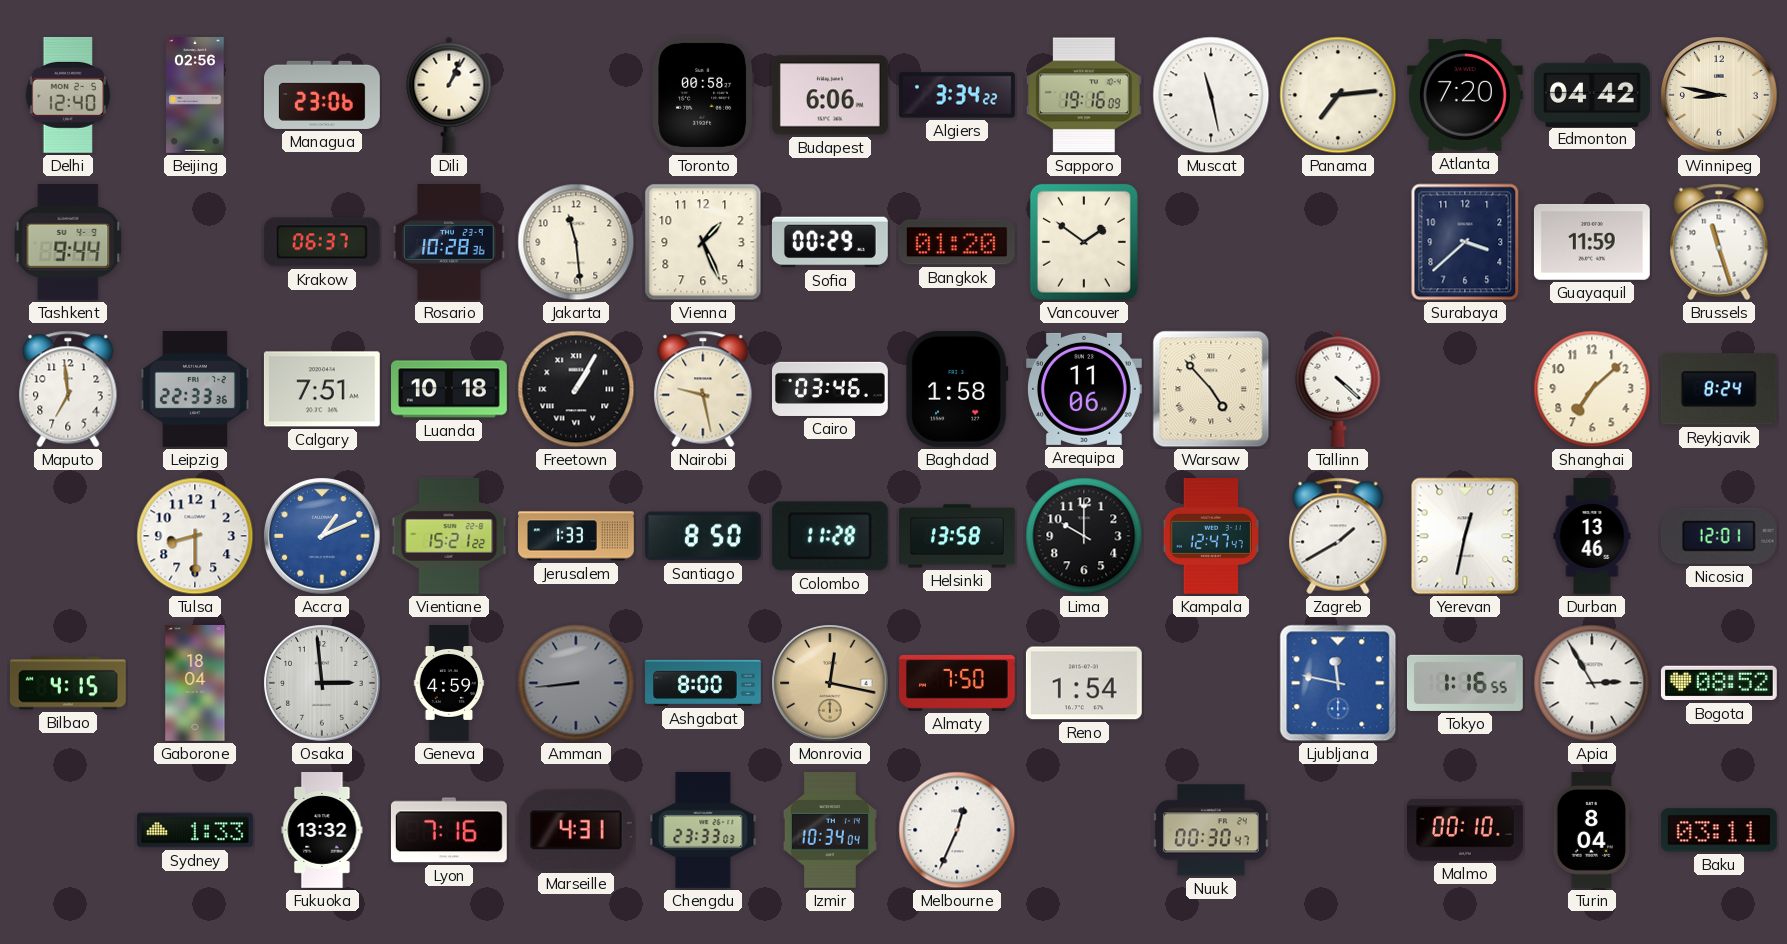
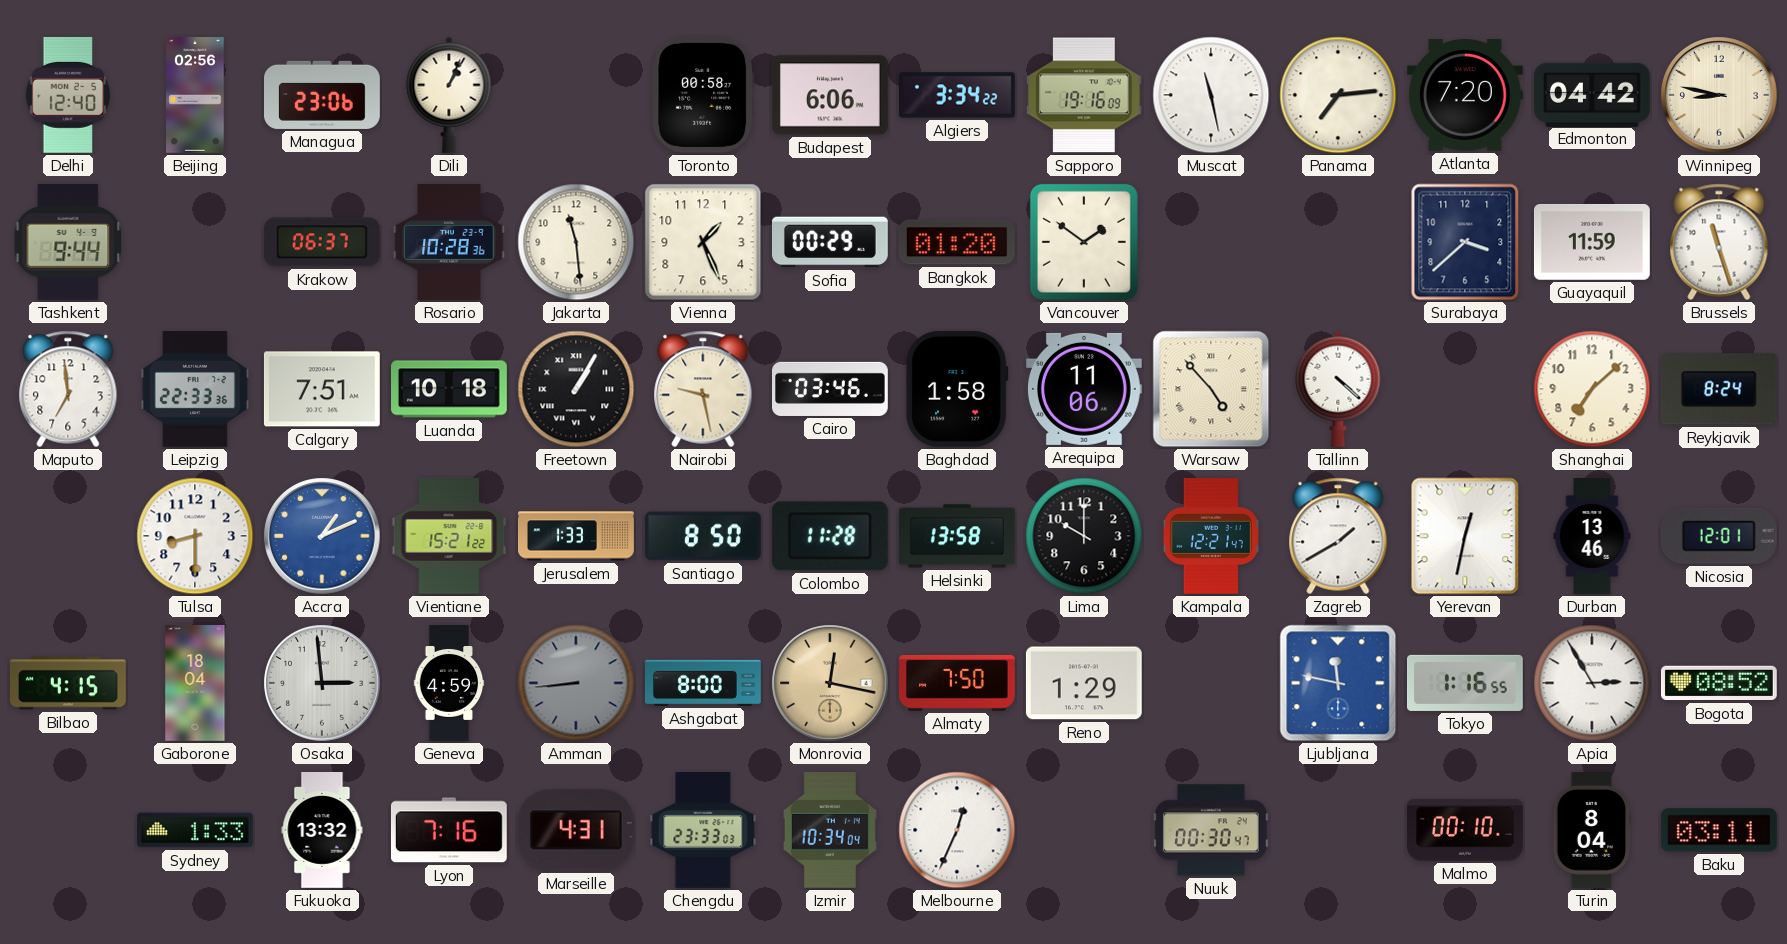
Kampala: 12:47 -> 12:21 (1211, 537)
Reno: 1:54 -> 1:29 (1084, 683)
